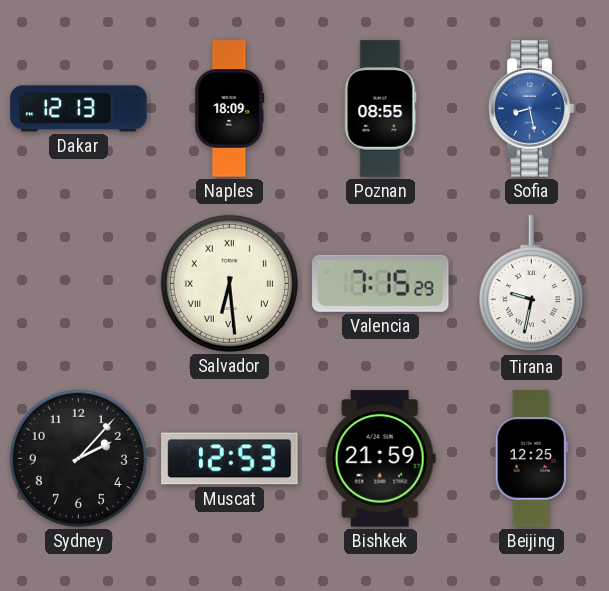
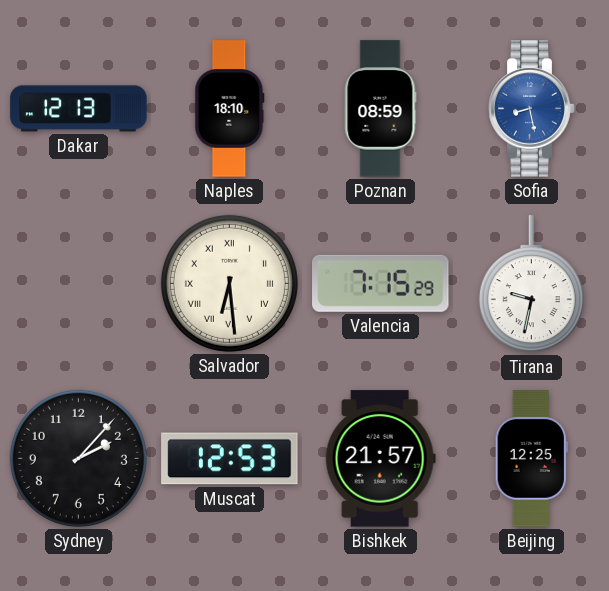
Naples: 18:09 -> 18:10 (230, 109)
Poznan: 08:55 -> 08:59 (381, 109)
Bishkek: 21:59 -> 21:57 (380, 459)
